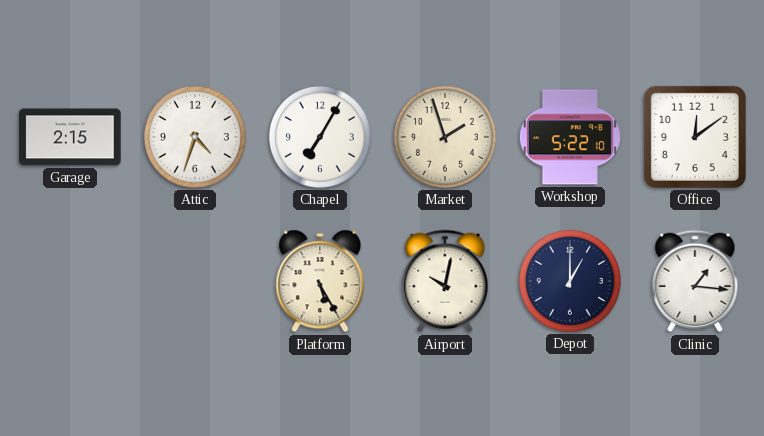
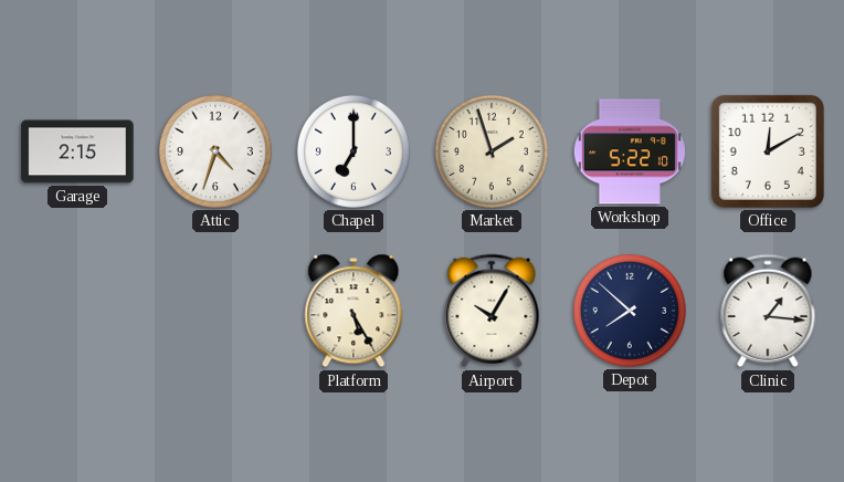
Chapel: 7:05 -> 7:00 (354, 151)
Office: 12:09 -> 12:10 (768, 151)
Airport: 10:02 -> 10:05 (492, 311)
Depot: 1:00 -> 7:52 (630, 311)
